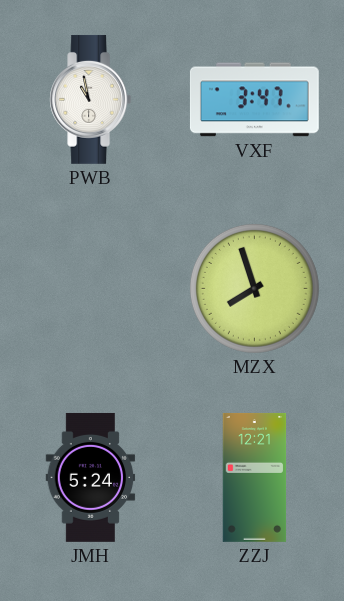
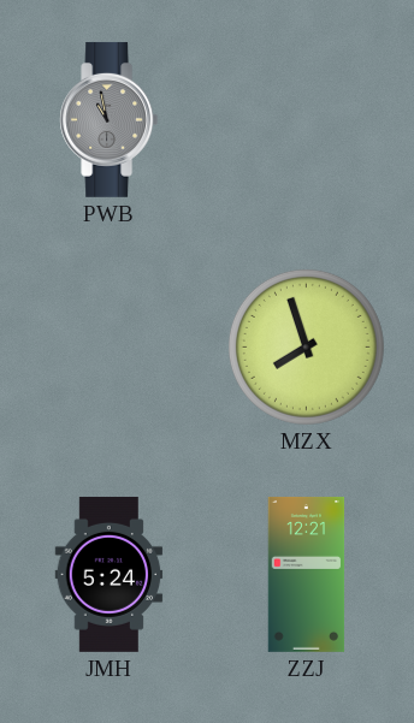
PWB dial: white -> grey (110, 119)
VXF: 3:47 -> none (254, 100)
